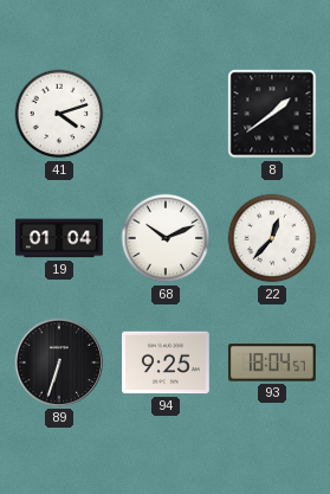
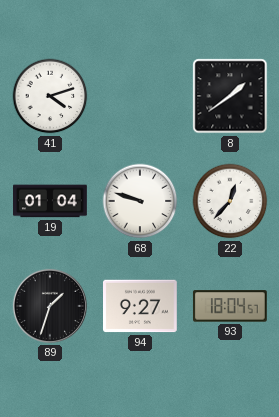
68: 10:11 -> 9:48 (140, 201)
89: 6:33 -> 1:33 (50, 306)
94: 9:25 -> 9:27 (141, 306)
